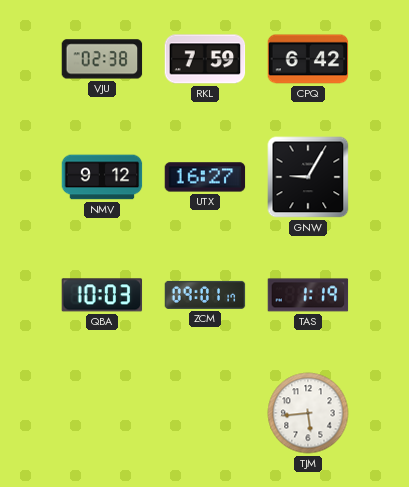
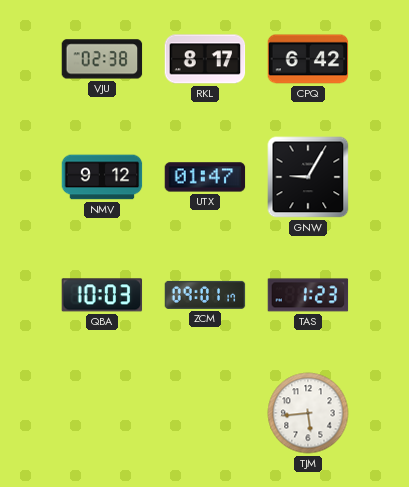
RKL: 7:59 -> 8:17 (205, 59)
UTX: 16:27 -> 01:47 (205, 177)
TAS: 1:19 -> 1:23 (308, 295)
